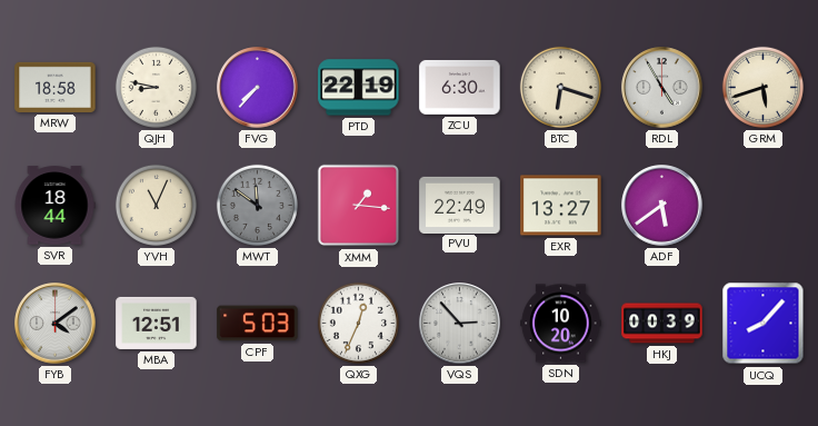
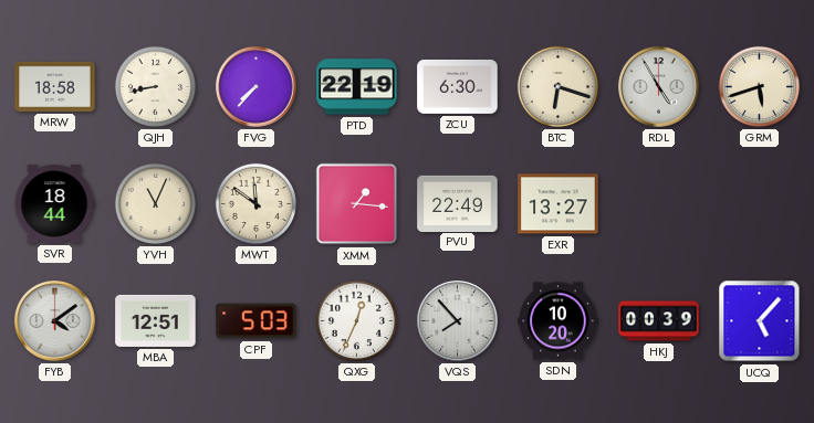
QJH: 8:47 -> 8:43 (155, 86)
MWT dial: grey -> cream (255, 203)
ADF: 5:39 -> none (662, 206)
VQS: 2:53 -> 7:53 (458, 321)
UCQ: 8:07 -> 5:07 (760, 321)
